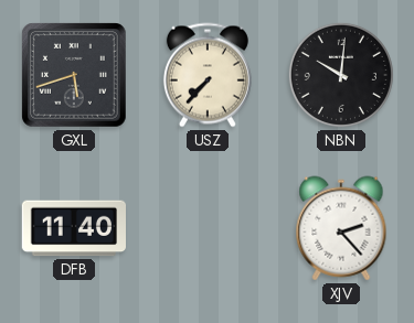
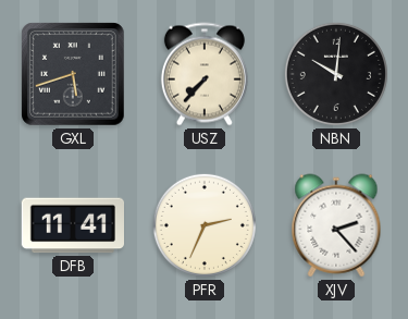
DFB: 11:40 -> 11:41 (72, 225)
PFR: none -> 2:34 (205, 225)
